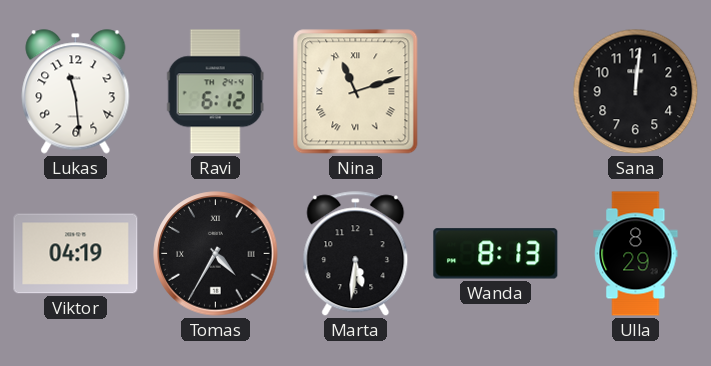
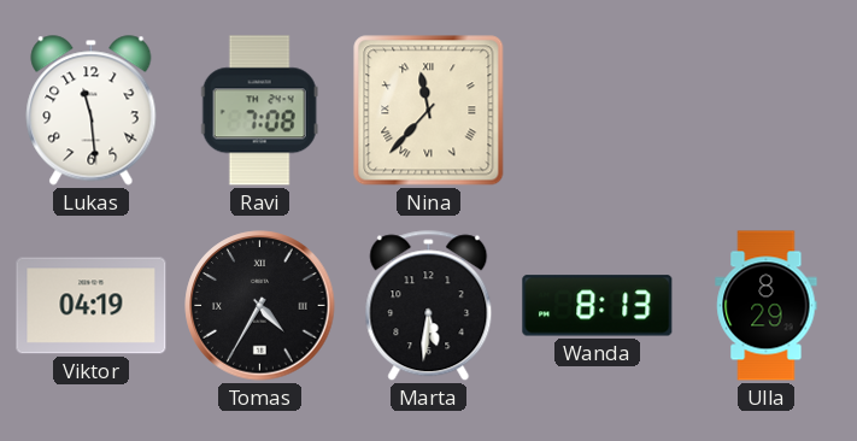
Ravi: 6:12 -> 7:08 (259, 111)
Nina: 11:12 -> 11:37 (429, 111)
Sana: 12:01 -> none (636, 92)
